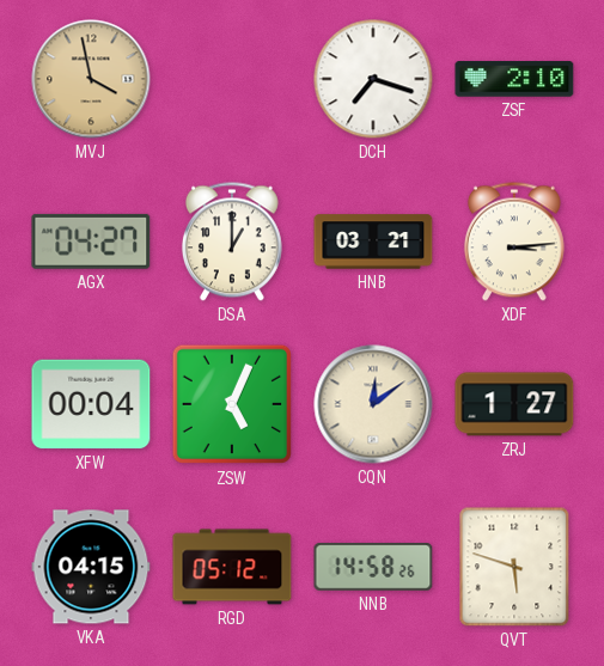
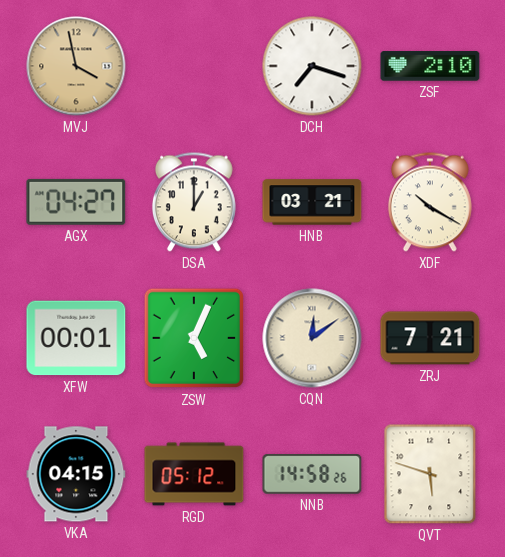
XDF: 3:14 -> 10:20 (430, 202)
XFW: 00:04 -> 00:01 (76, 338)
ZRJ: 1:27 -> 7:21 (430, 338)
